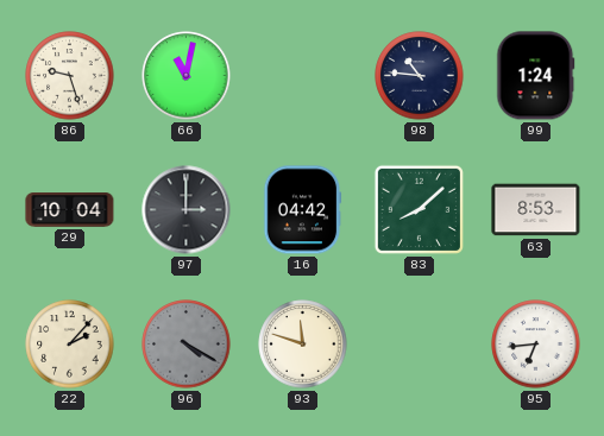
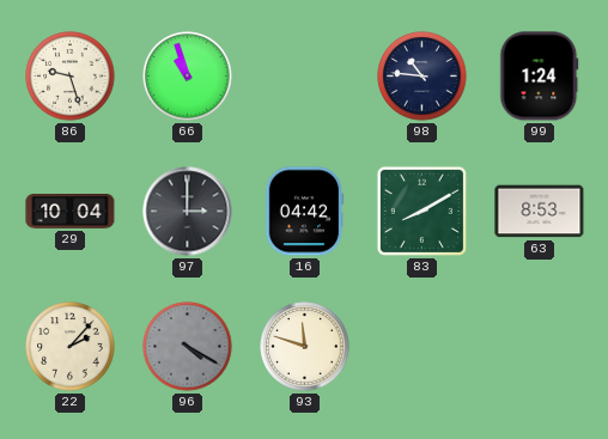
66: 11:02 -> 10:57 (188, 77)
83: 8:08 -> 8:10 (421, 211)
95: 6:44 -> none (536, 345)
